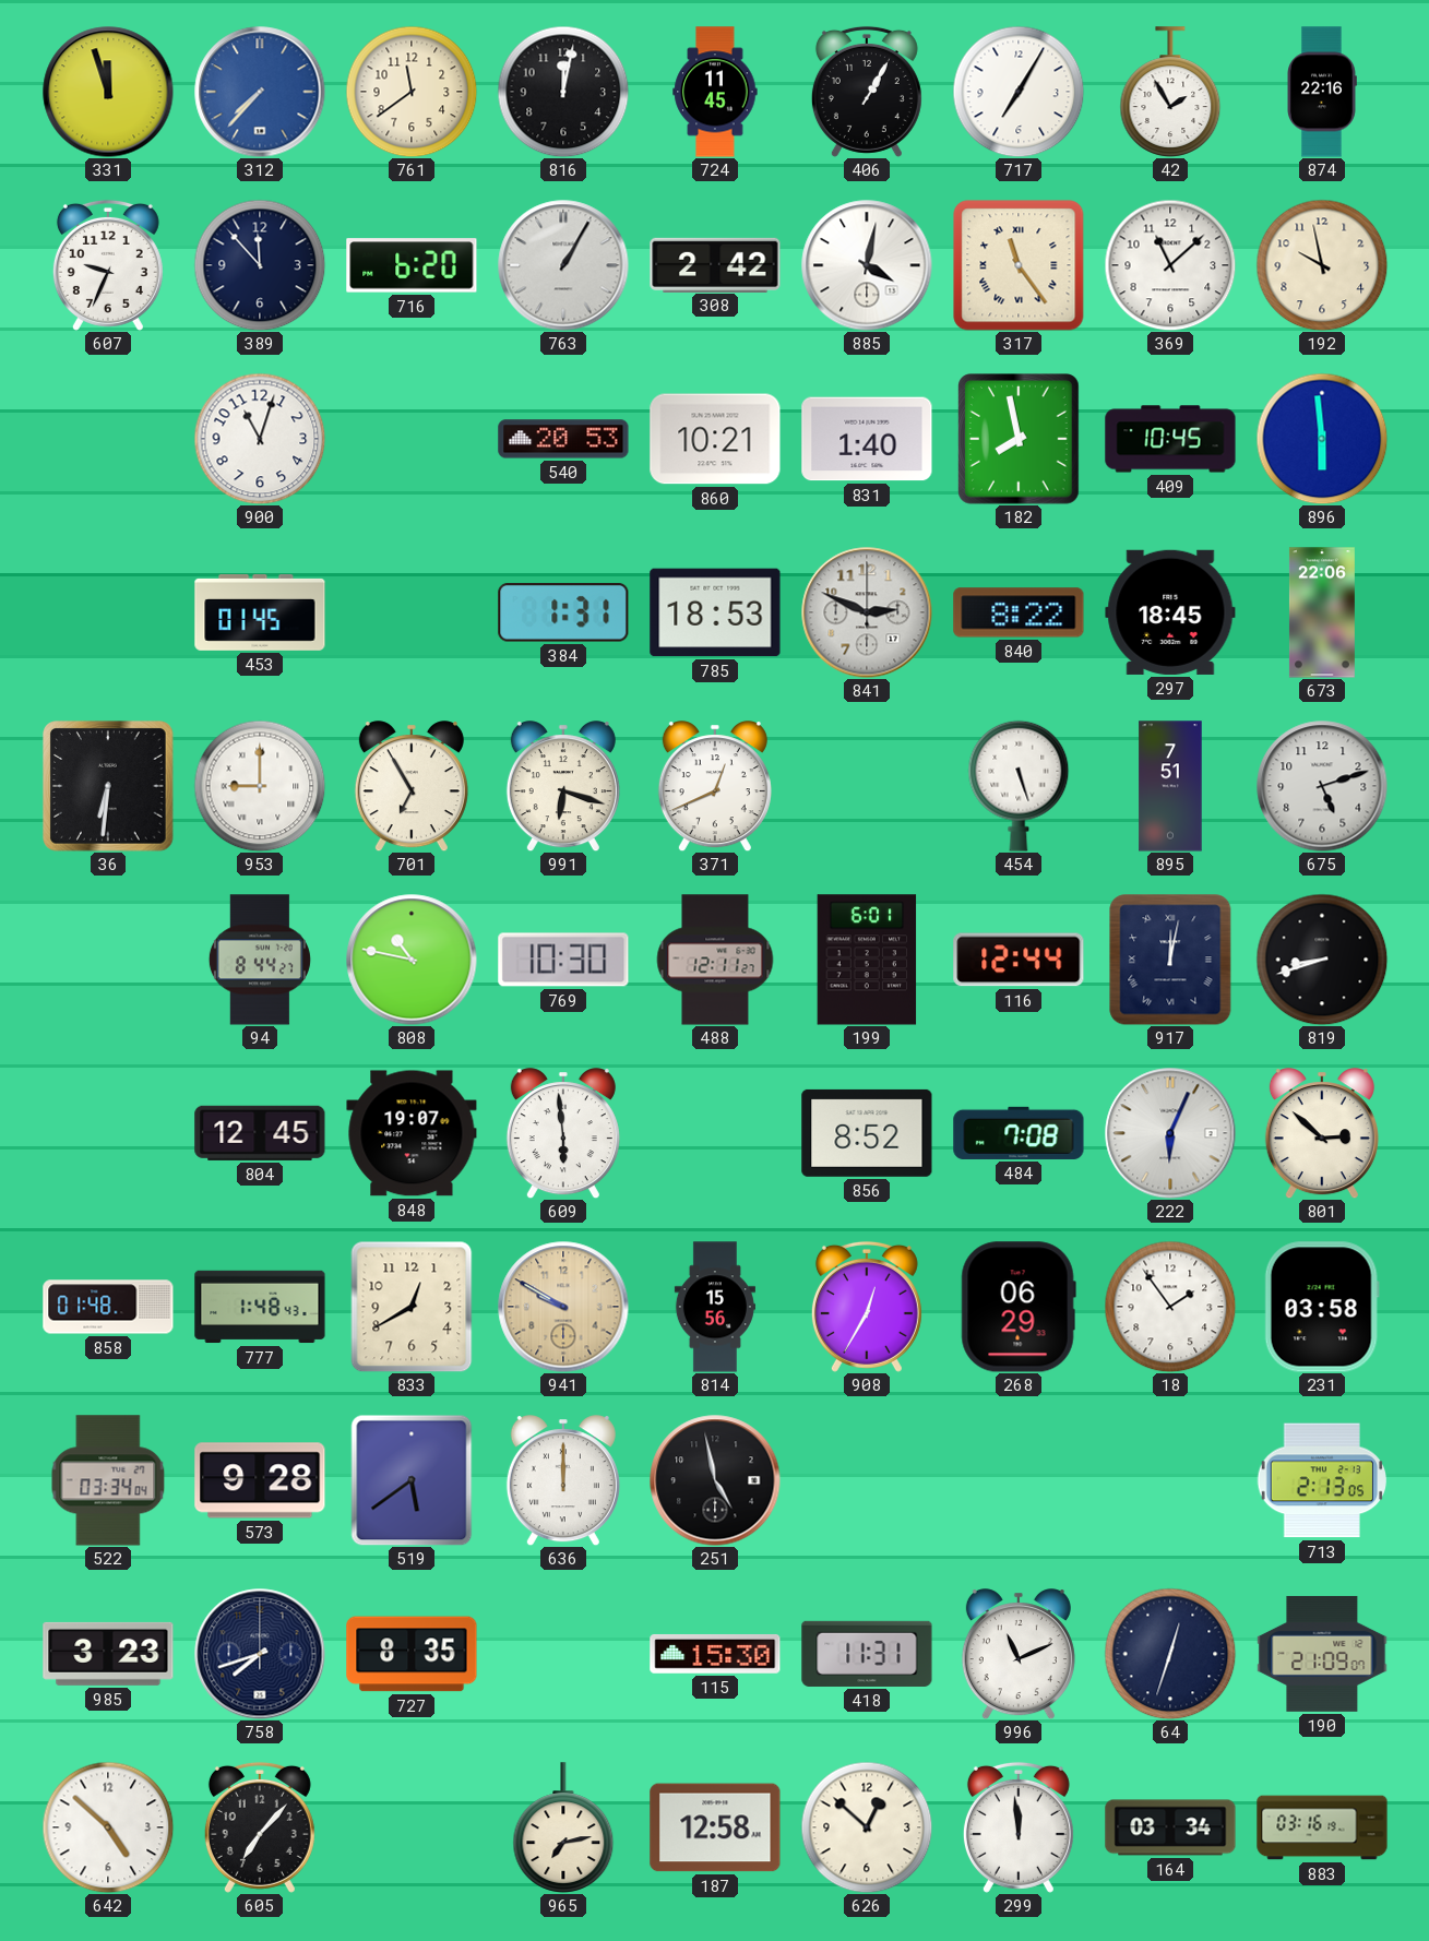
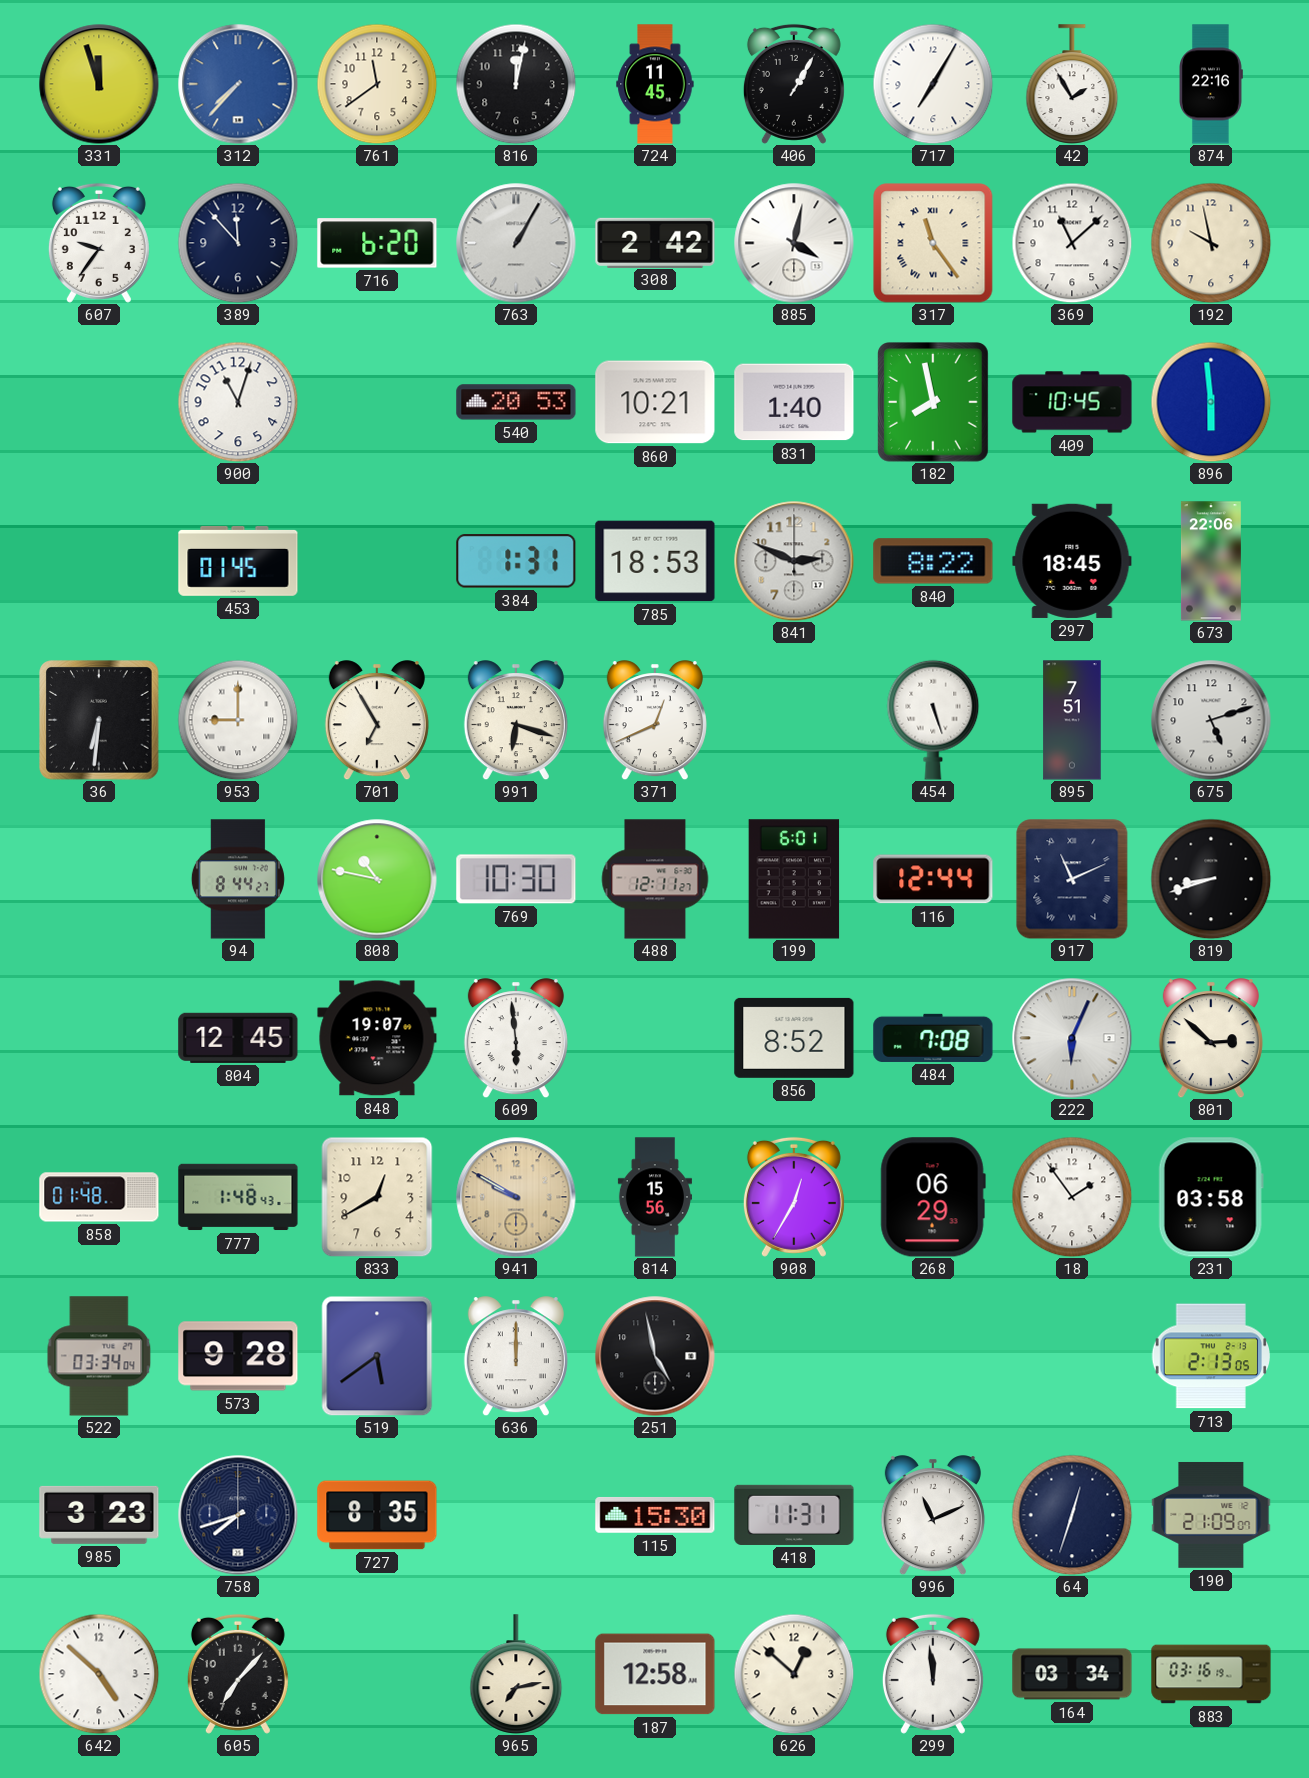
607: 9:34 -> 9:36 (99, 243)
917: 12:02 -> 11:11 (1072, 879)
